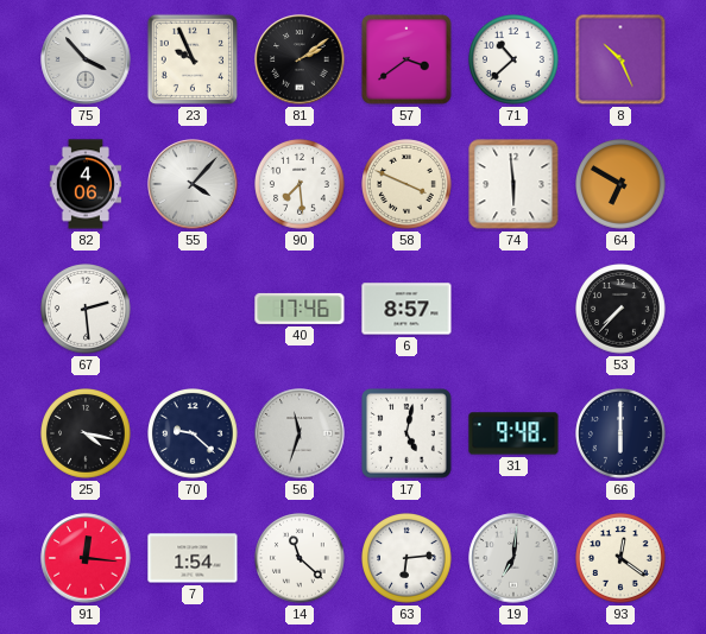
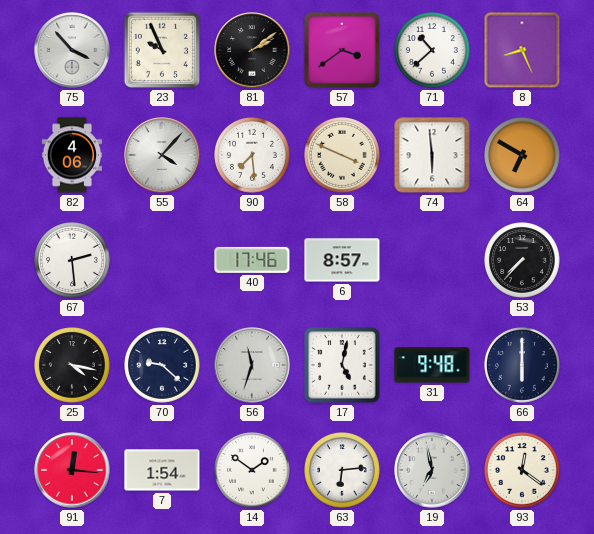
8: 10:26 -> 8:26 (522, 50)
14: 11:22 -> 1:51 (253, 471)
19: 7:01 -> 6:58 (432, 470)
